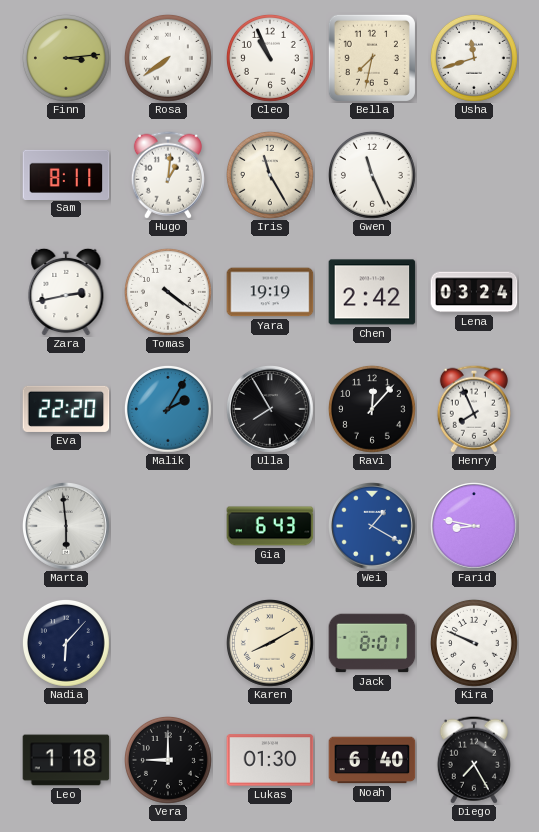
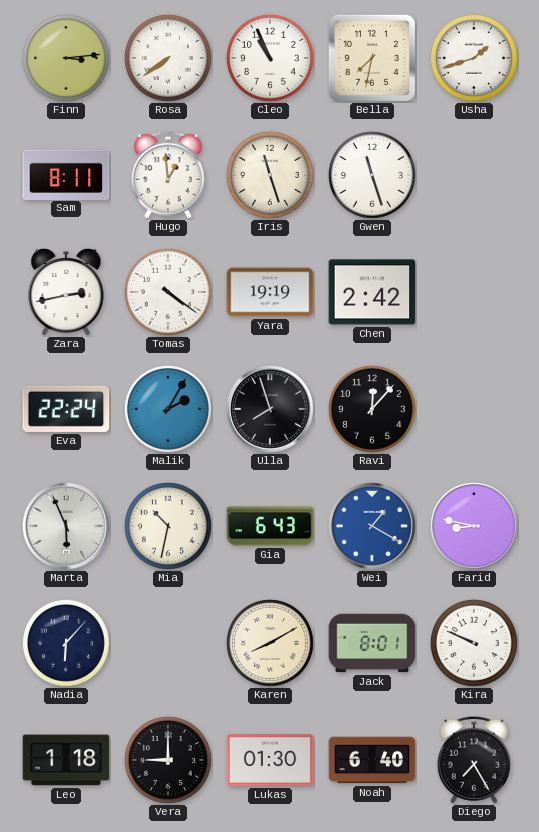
Usha: 11:42 -> 1:42 (474, 58)
Hugo: 1:01 -> 12:59 (168, 175)
Iris: 11:25 -> 11:27 (270, 175)
Gwen: 11:26 -> 11:27 (372, 175)
Lena: 03:24 -> none (474, 292)
Eva: 22:20 -> 22:24 (66, 409)
Ulla: 7:55 -> 7:57 (271, 410)
Henry: 7:56 -> none (474, 409)
Marta: 5:59 -> 5:56 (67, 527)
Mia: none -> 10:32 (168, 526)
